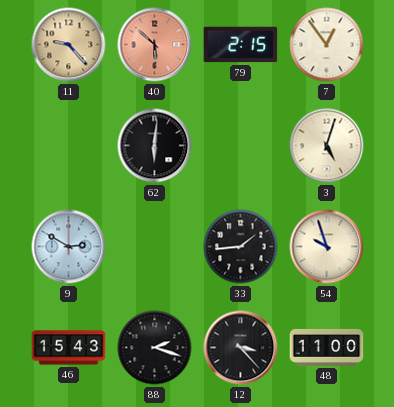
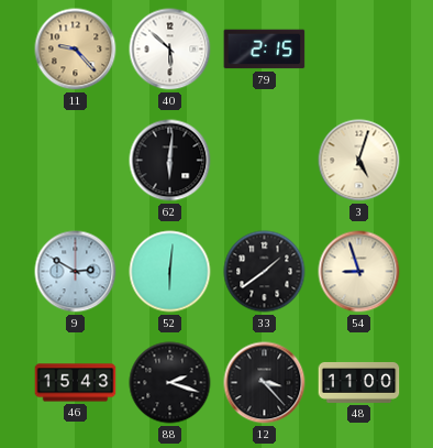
40 dial: salmon -> white (170, 50)
7: 12:54 -> none (327, 45)
52: none -> 6:01 (170, 272)
33: 1:44 -> 1:39 (265, 272)
54: 9:57 -> 8:57 (359, 272)
